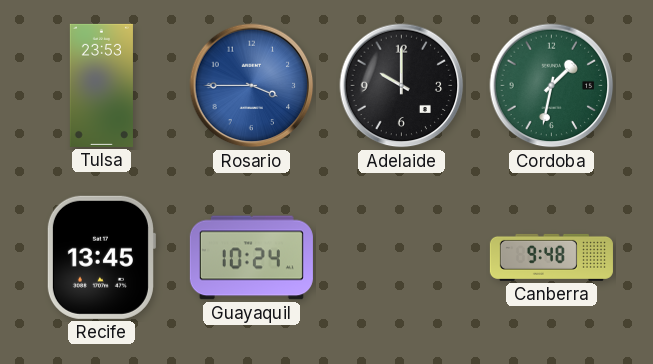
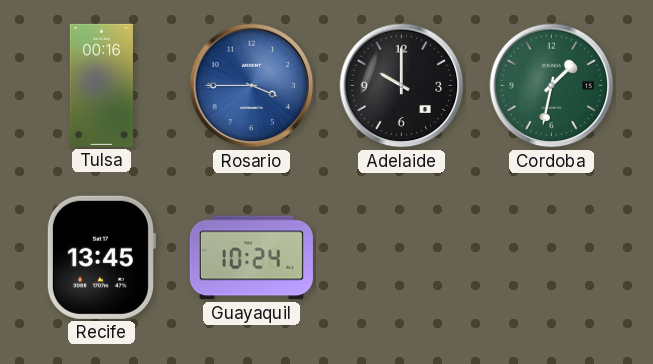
Tulsa: 23:53 -> 00:16 (101, 85)
Canberra: 9:48 -> none (551, 257)
